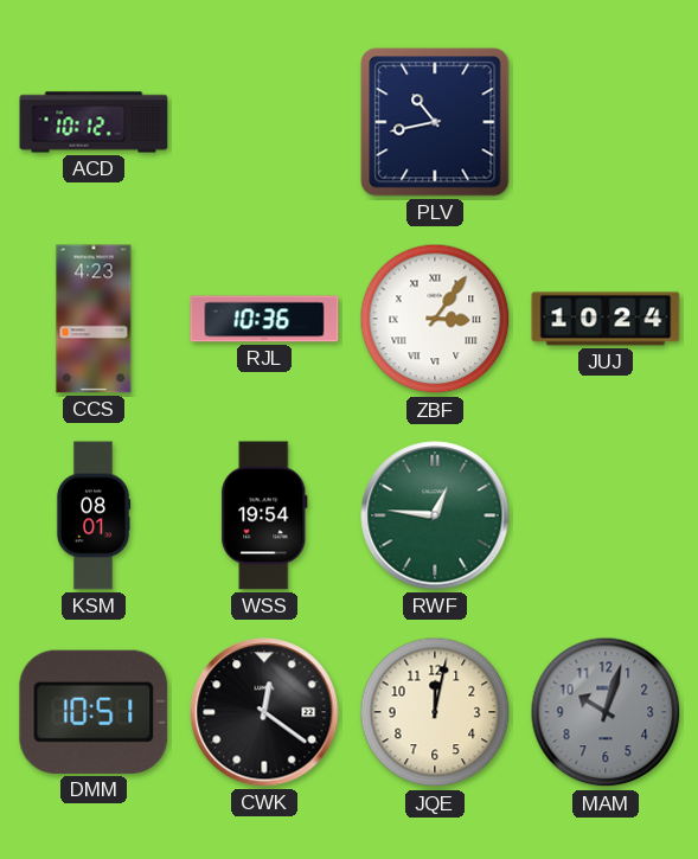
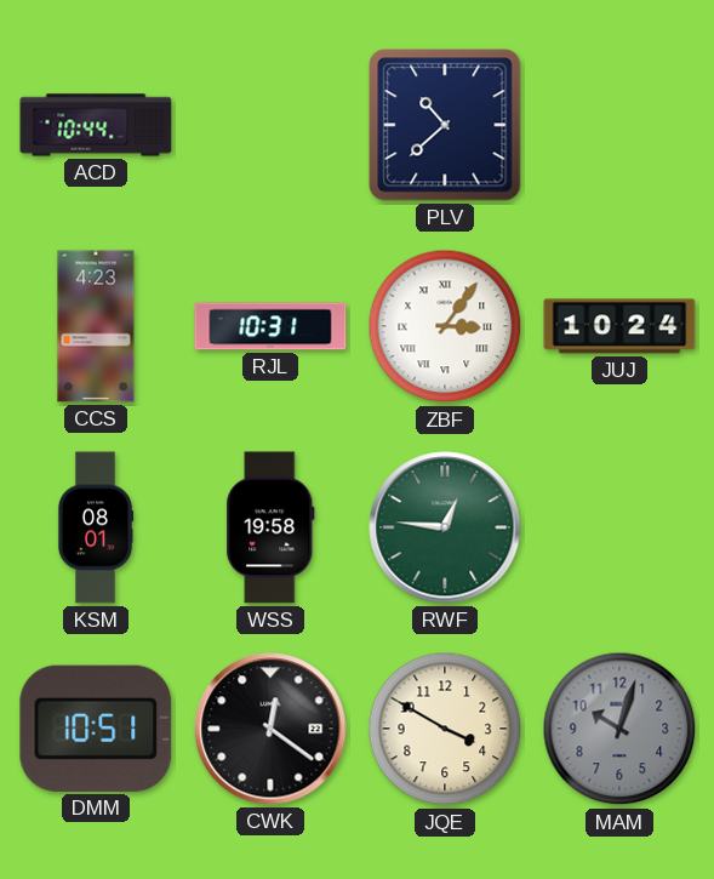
ACD: 10:12 -> 10:44 (96, 125)
PLV: 10:43 -> 10:38 (445, 125)
RJL: 10:36 -> 10:31 (270, 326)
WSS: 19:54 -> 19:58 (270, 527)
JQE: 12:02 -> 3:50 (445, 729)
